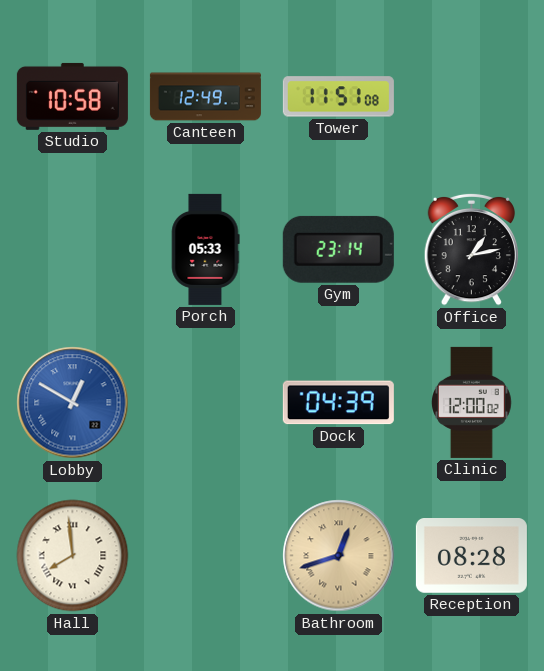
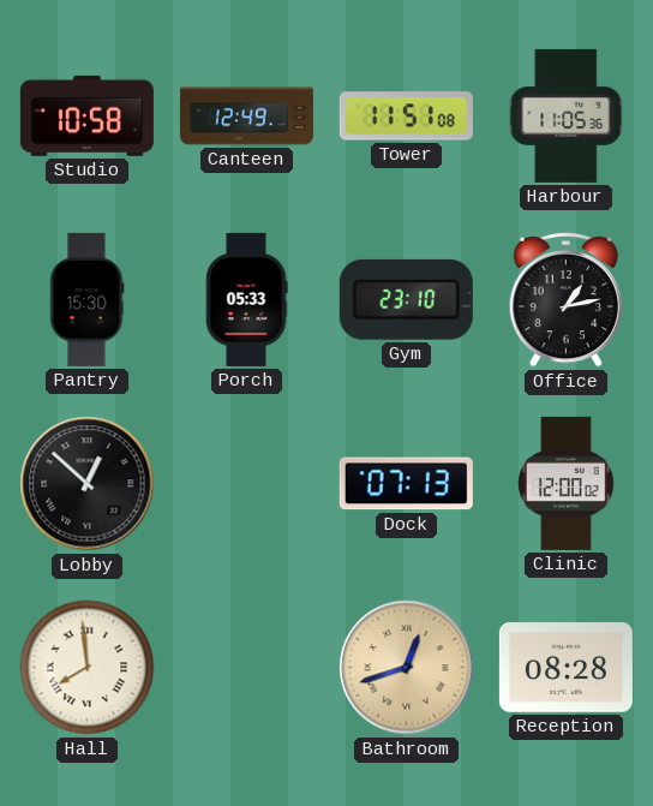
Harbour: none -> 11:05 (567, 115)
Pantry: none -> 15:30 (88, 299)
Gym: 23:14 -> 23:10 (406, 299)
Lobby: 12:50 -> 12:52 (88, 484)
Lobby dial: blue -> black (88, 484)
Dock: 04:39 -> 07:13 (406, 484)
